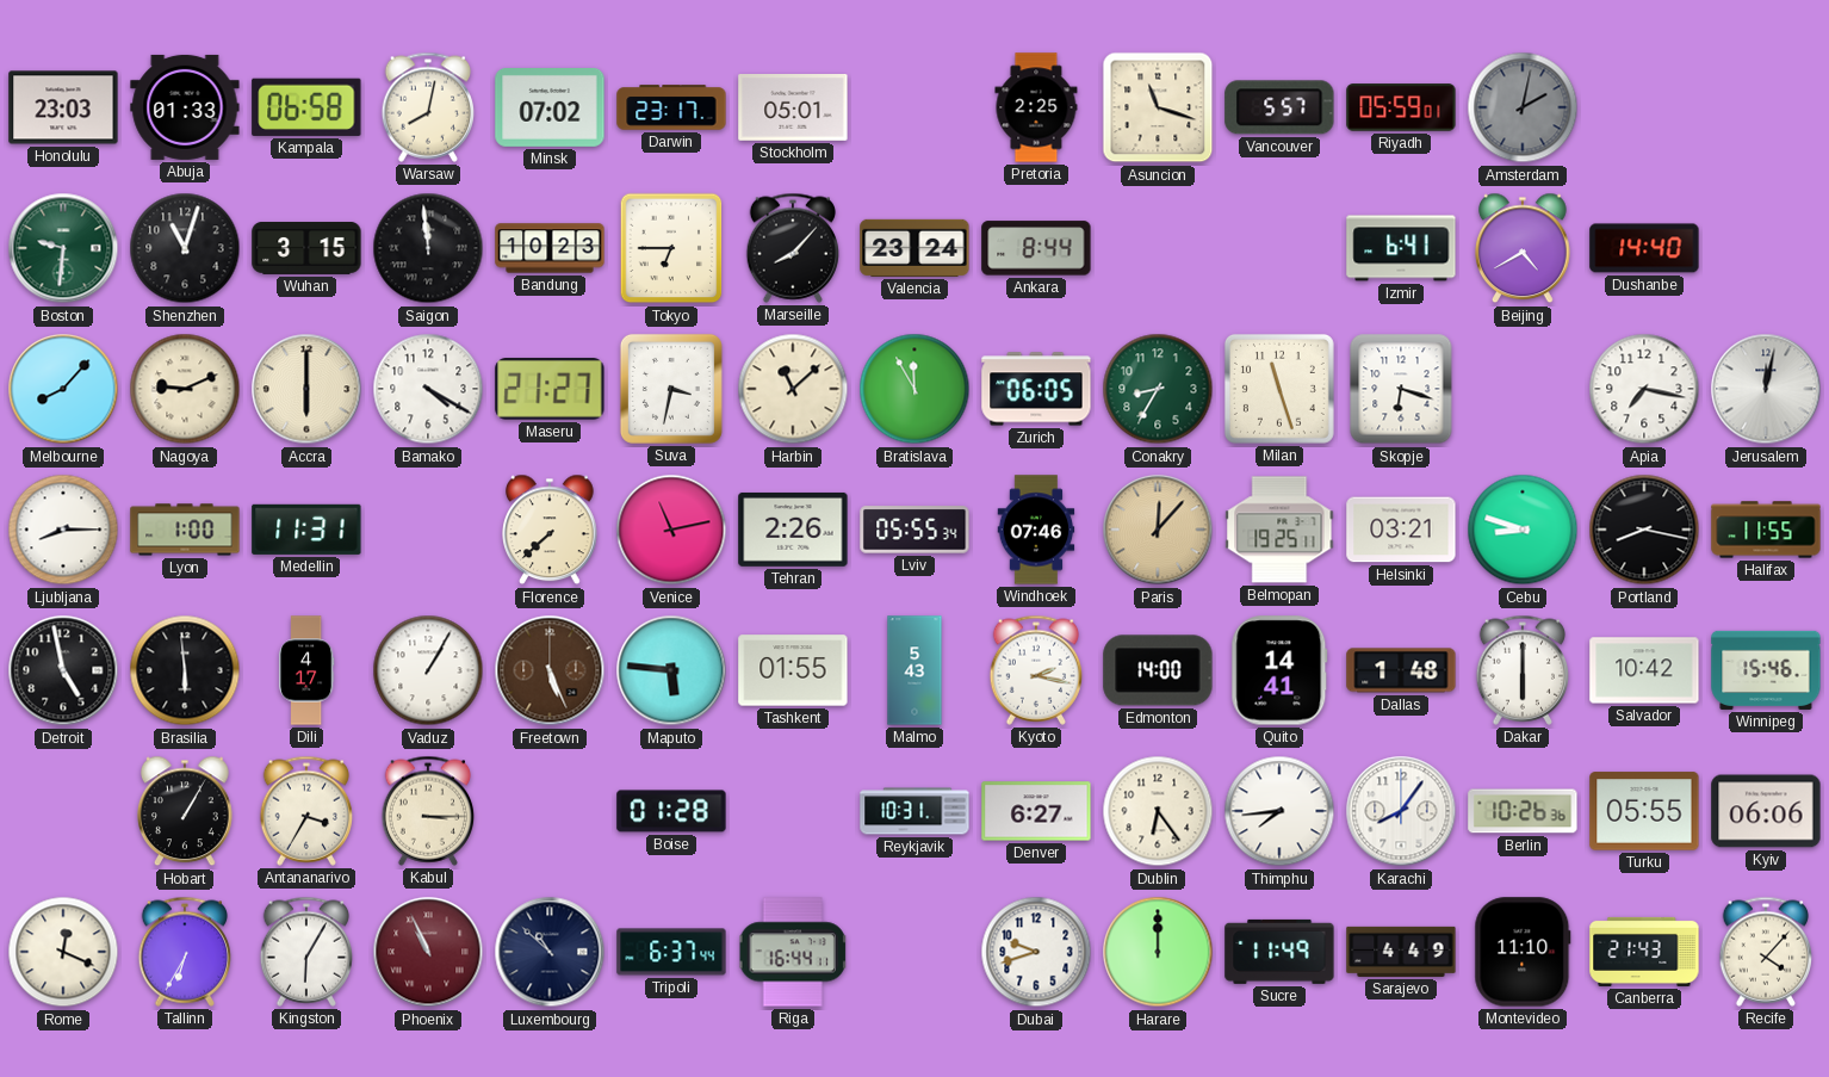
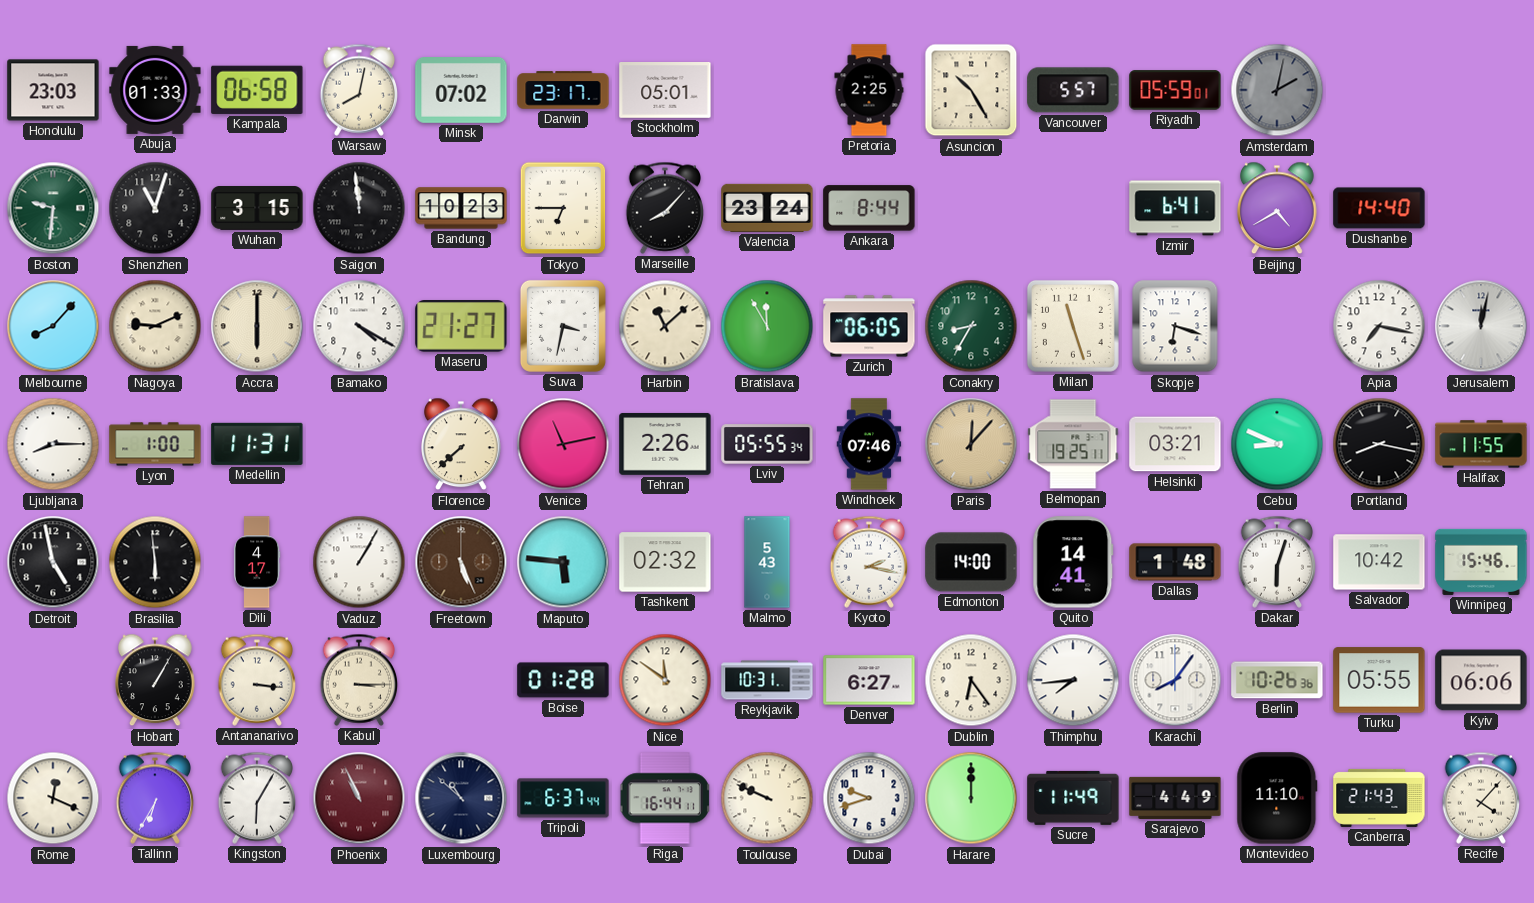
Asuncion: 11:18 -> 10:25 (971, 90)
Cebu: 8:48 -> 8:49 (1277, 444)
Tashkent: 01:55 -> 02:32 (665, 562)
Dakar: 6:00 -> 6:03 (1277, 562)
Antananarivo: 3:35 -> 3:16 (257, 680)
Nice: none -> 11:51 (665, 680)
Toulouse: none -> 9:49 (767, 798)
